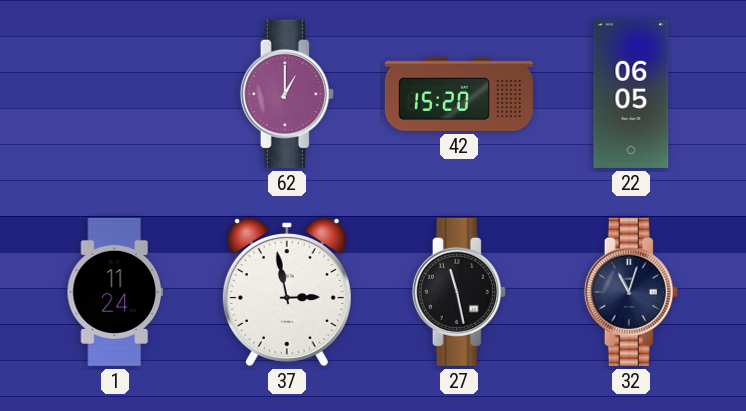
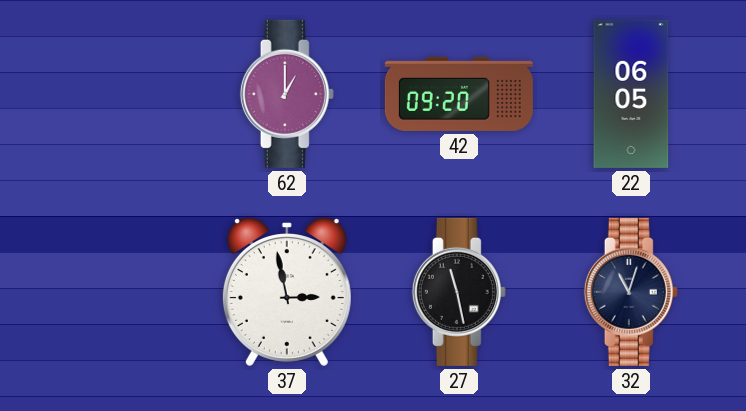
42: 15:20 -> 09:20 (459, 94)
1: 11:24 -> none (114, 292)
